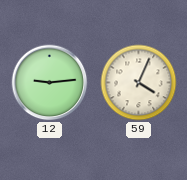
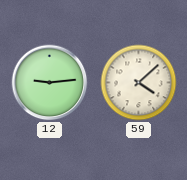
59: 4:04 -> 4:08 (139, 83)
